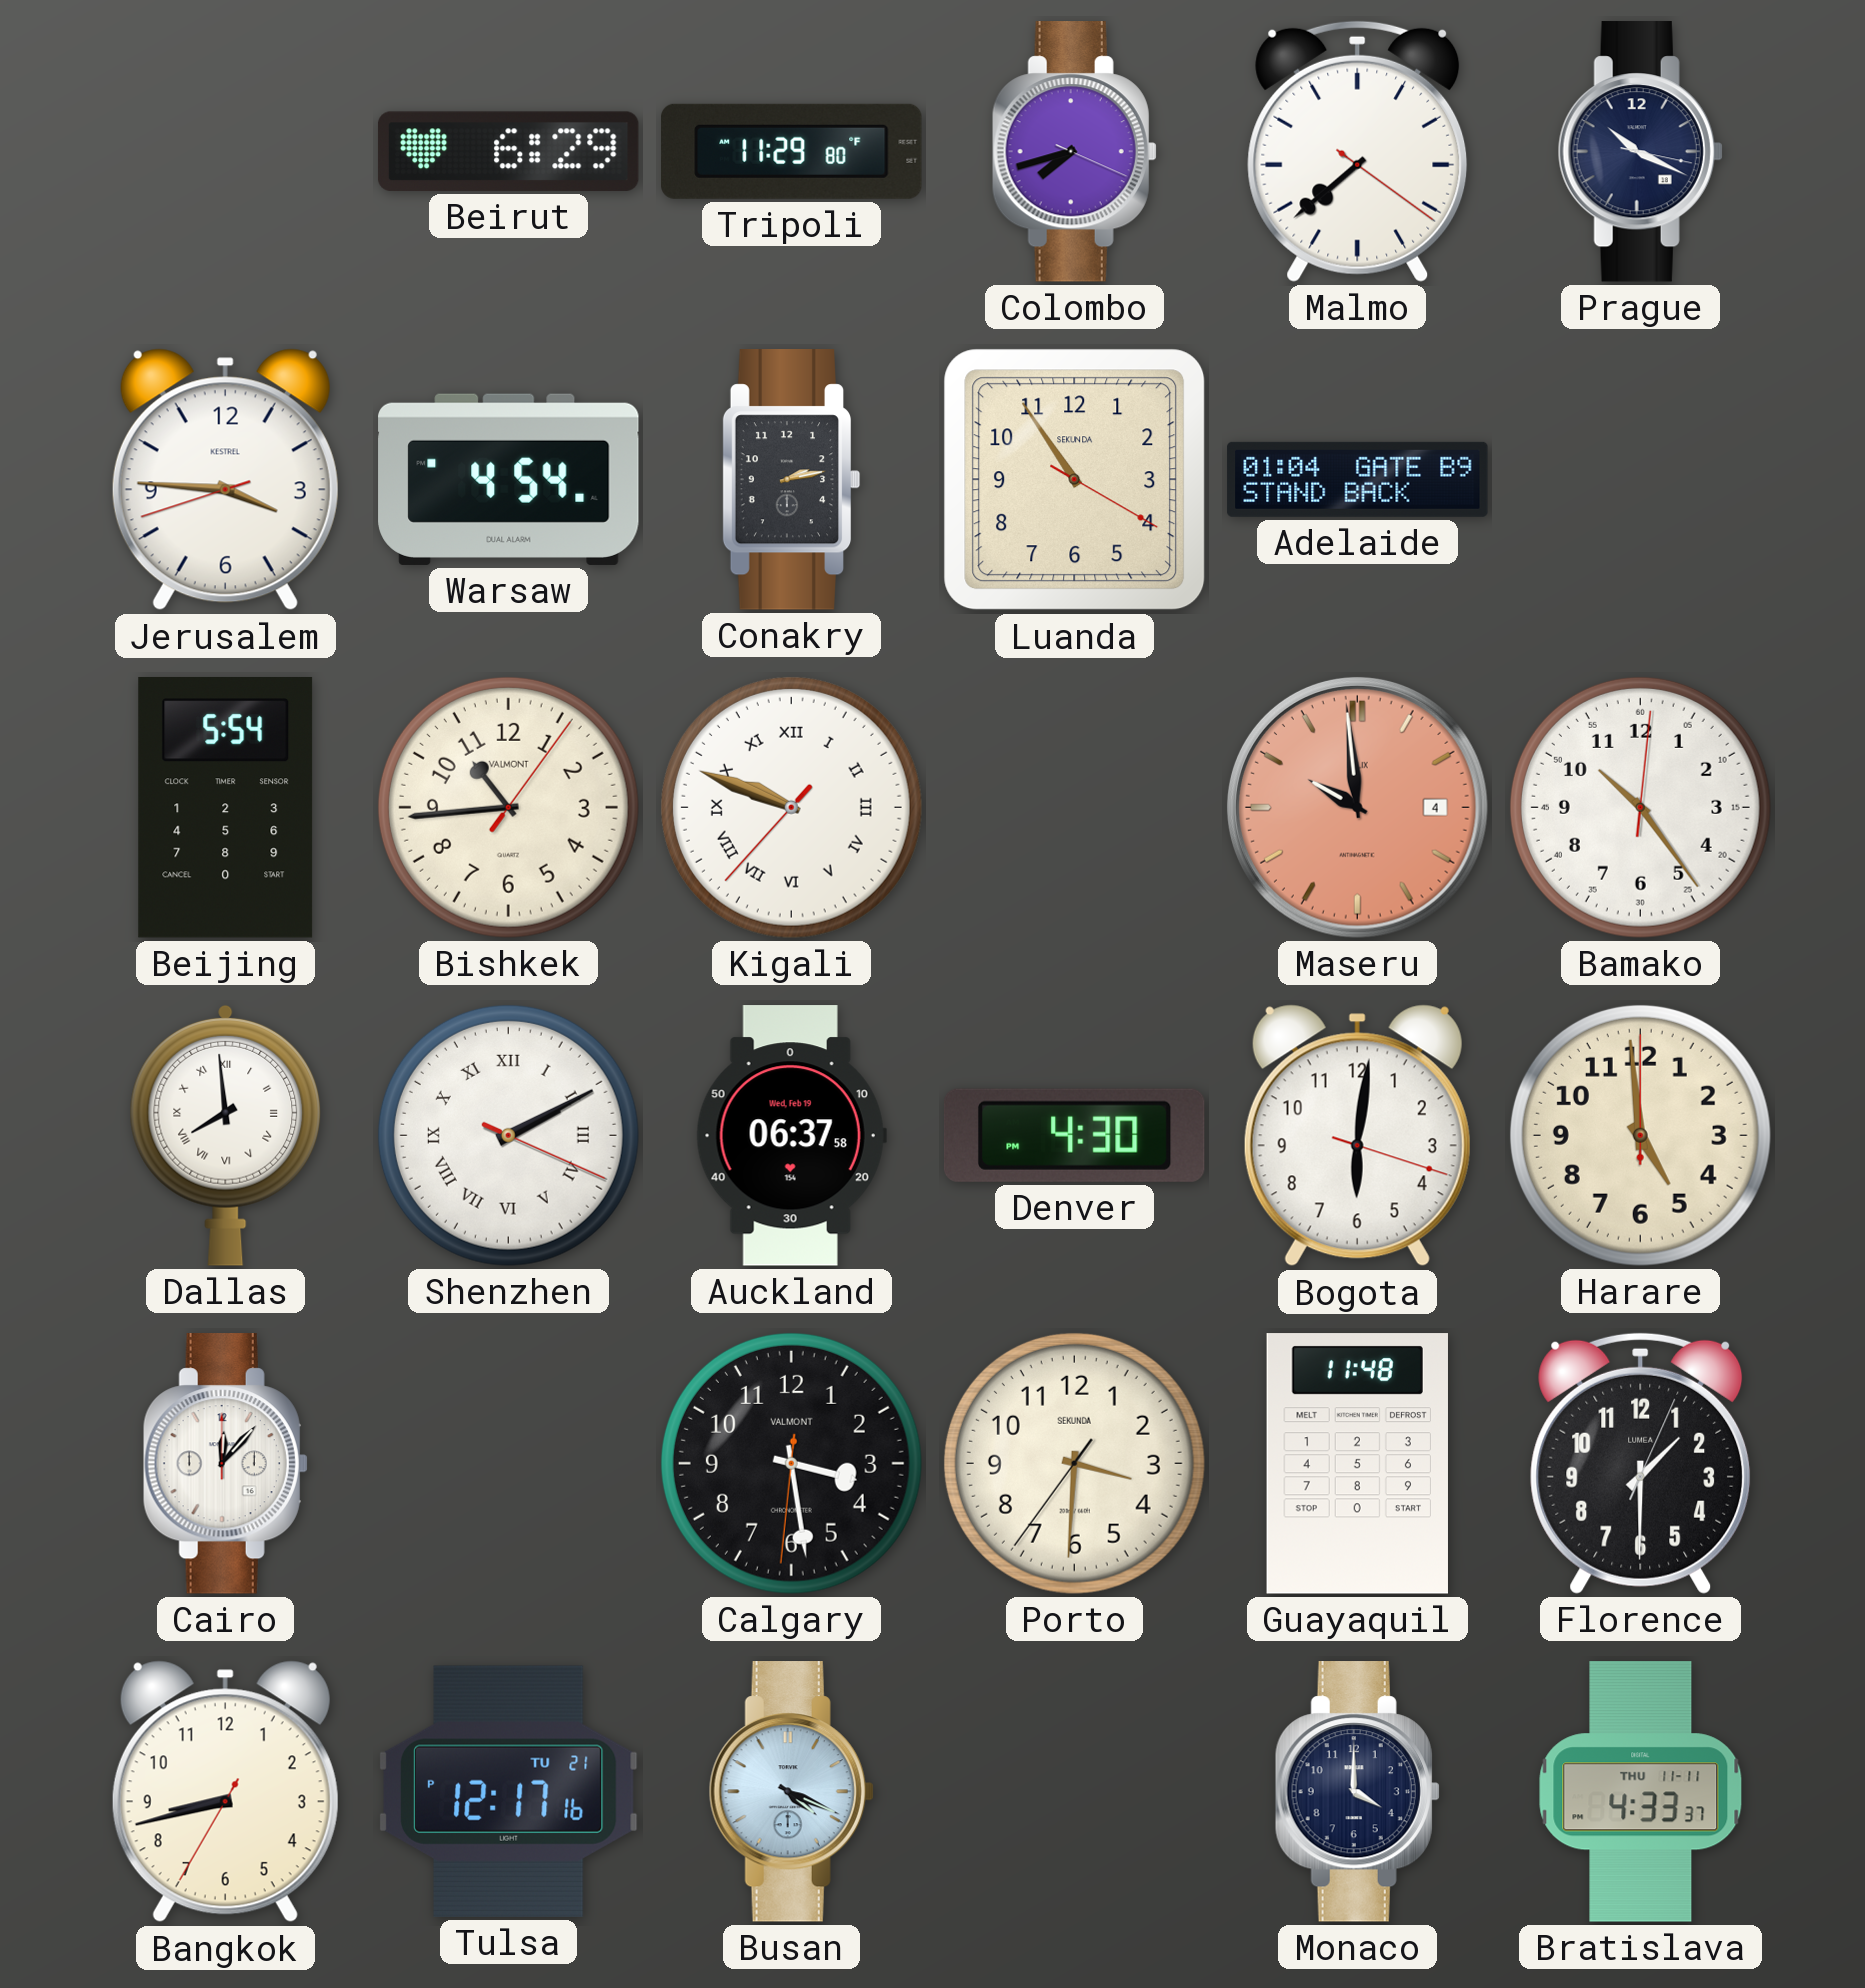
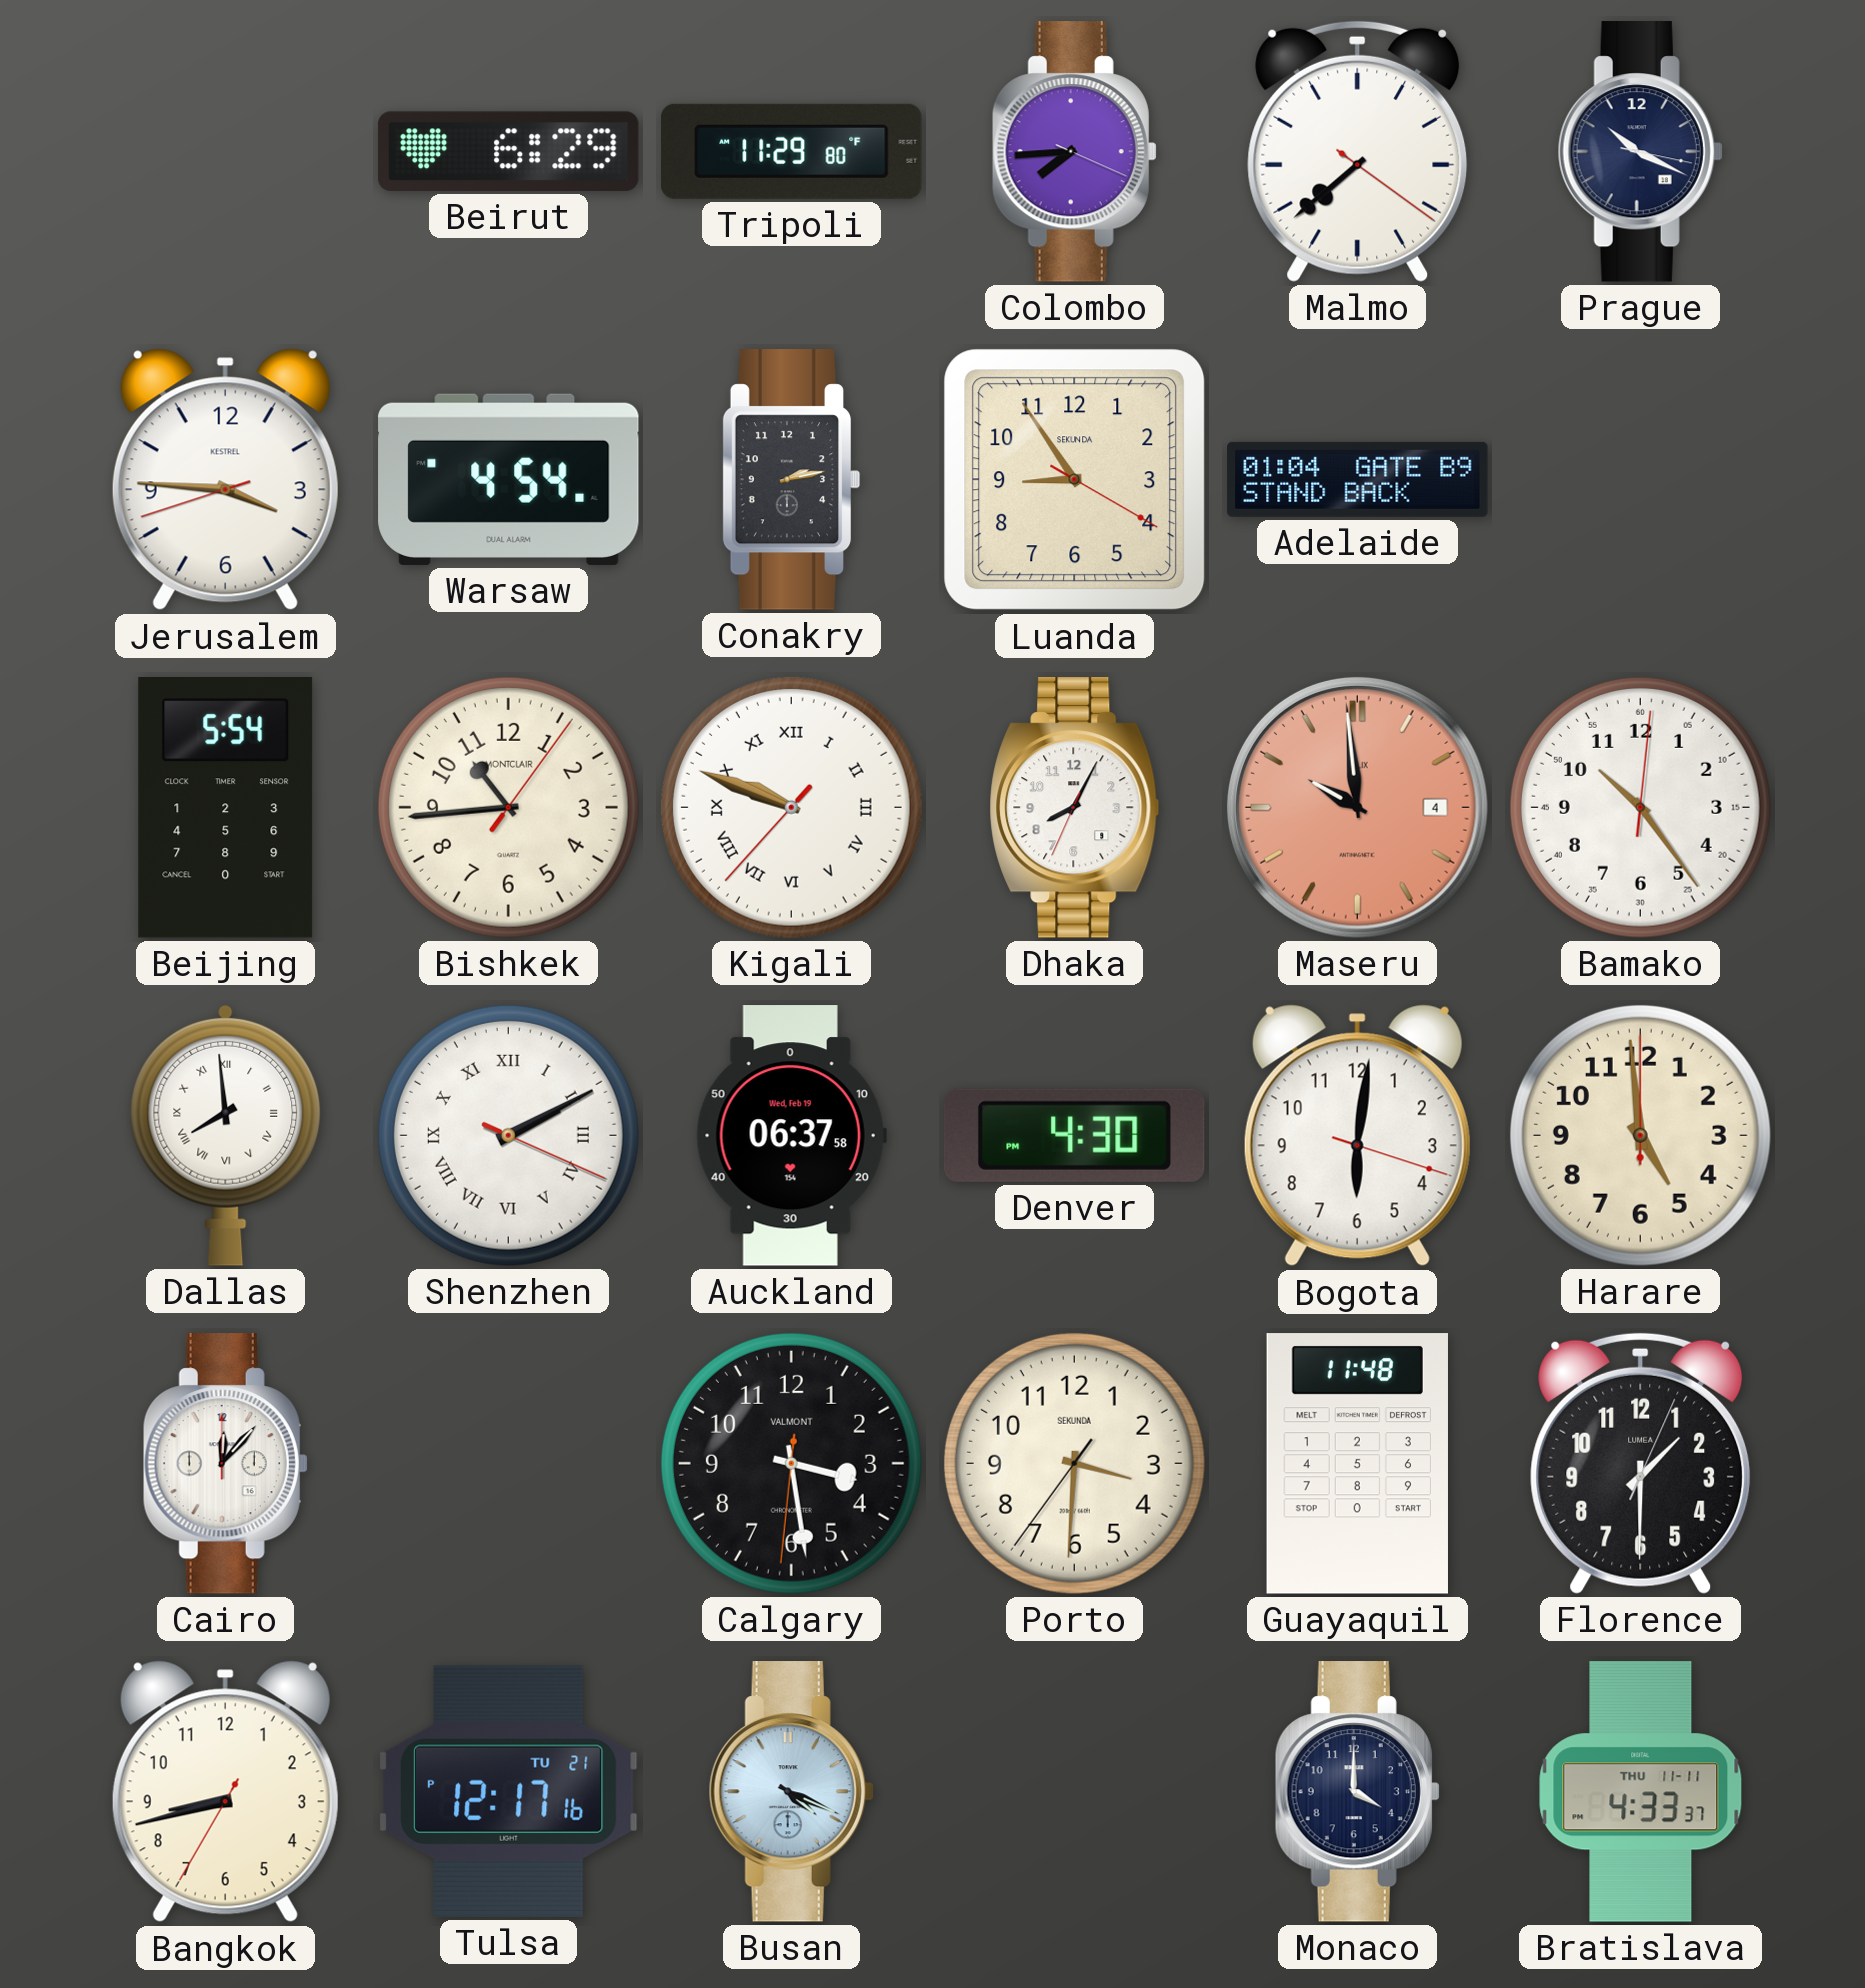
Colombo: 7:42 -> 7:44 (1074, 152)
Luanda: 10:54 -> 8:54 (1075, 480)
Bishkek brand: VALMONT -> MONTCLAIR (508, 807)
Dhaka: none -> 8:04 (1075, 808)
